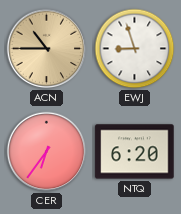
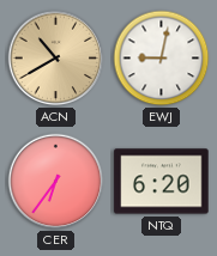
ACN: 10:45 -> 10:40 (56, 59)
EWJ: 8:57 -> 9:02 (162, 59)
